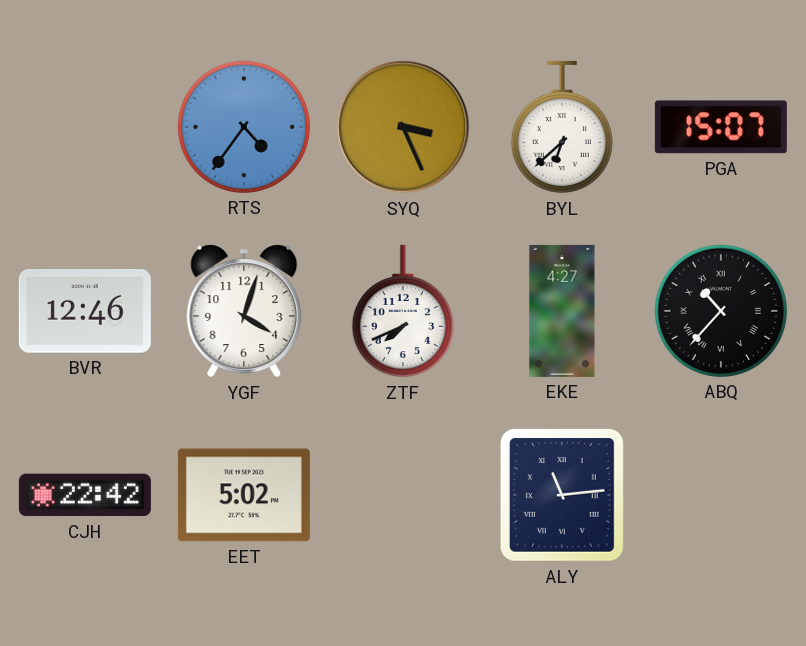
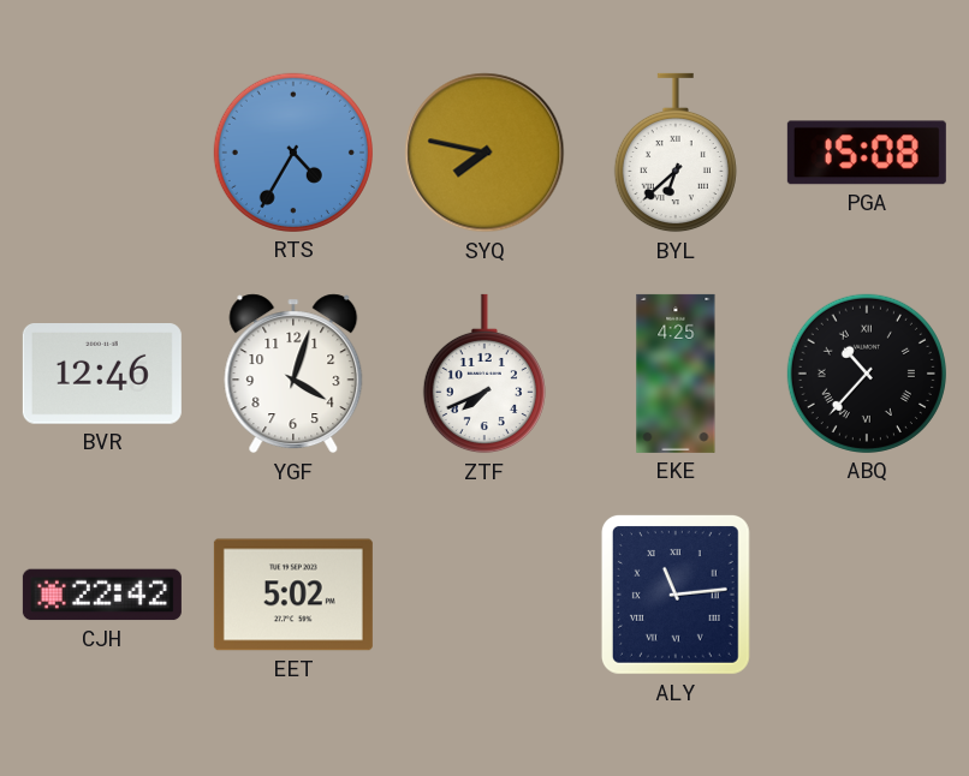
RTS: 4:36 -> 4:35 (293, 153)
SYQ: 3:26 -> 7:47 (485, 153)
PGA: 15:07 -> 15:08 (867, 153)
EKE: 4:27 -> 4:25 (676, 374)
